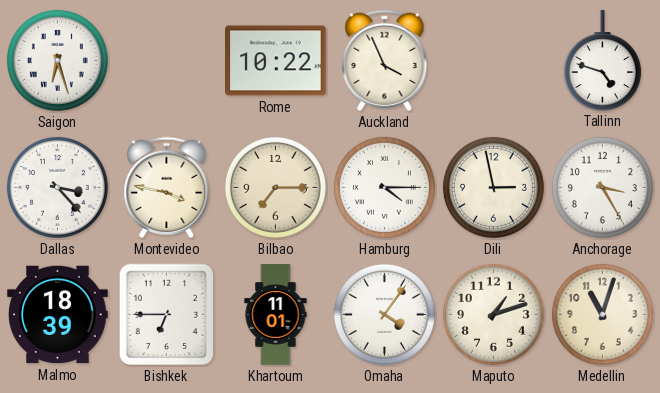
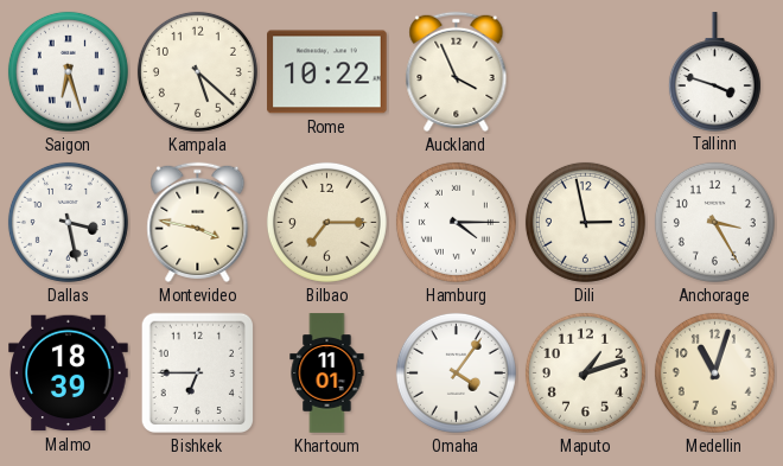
Kampala: none -> 5:22 (197, 71)
Tallinn: 4:48 -> 3:48 (714, 71)
Dallas: 3:23 -> 3:28 (68, 222)
